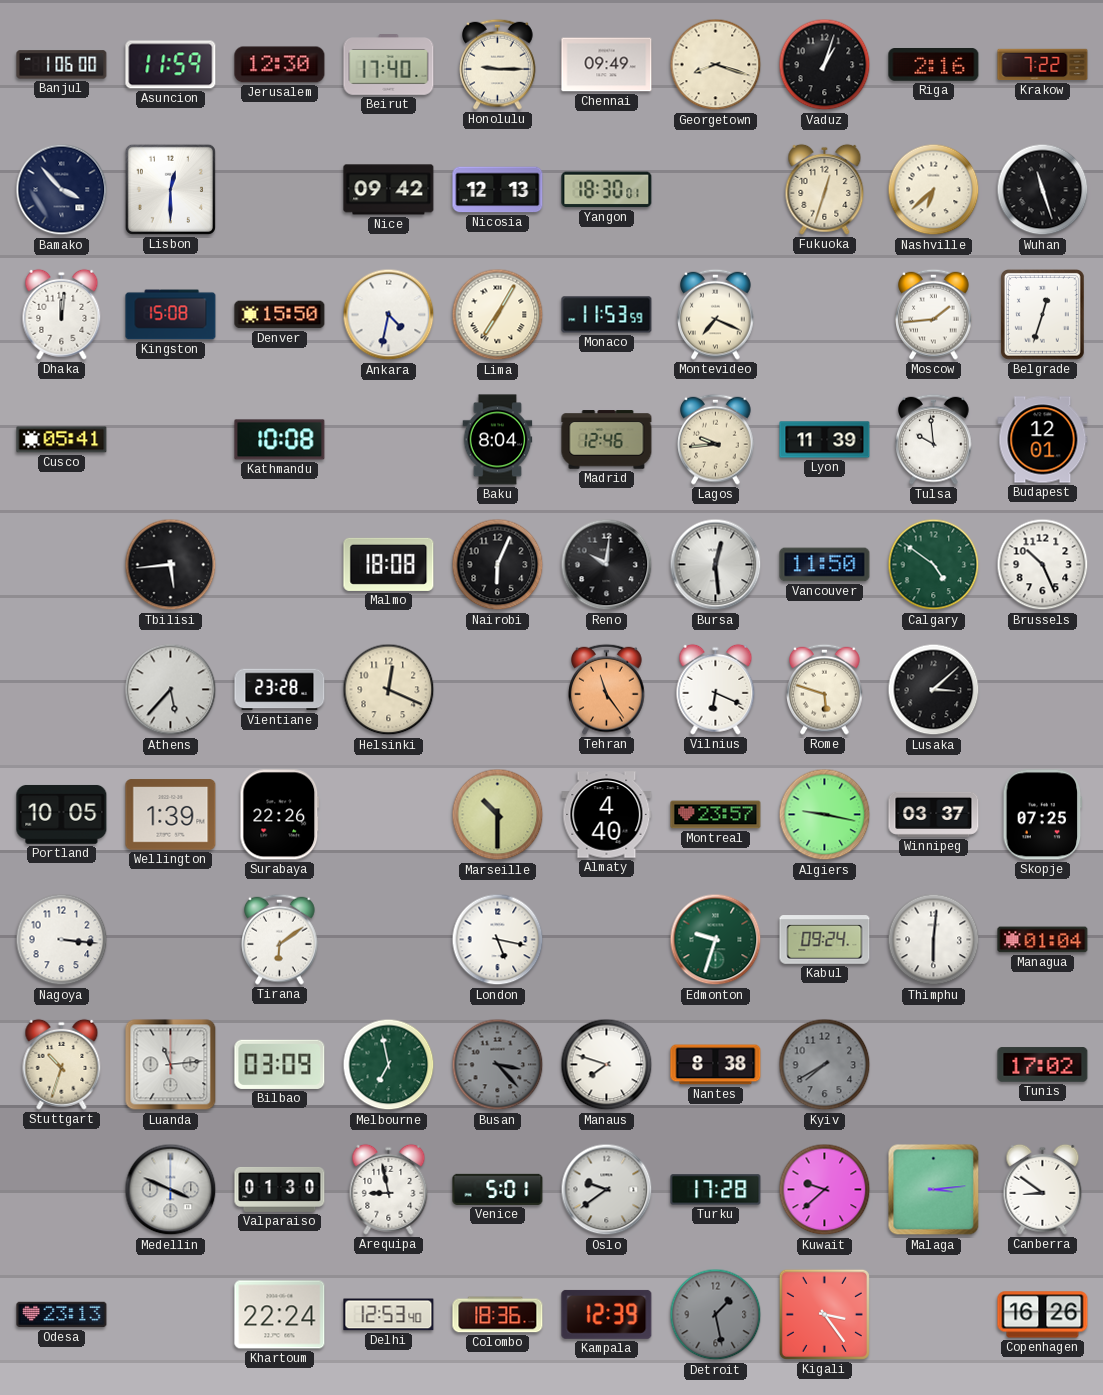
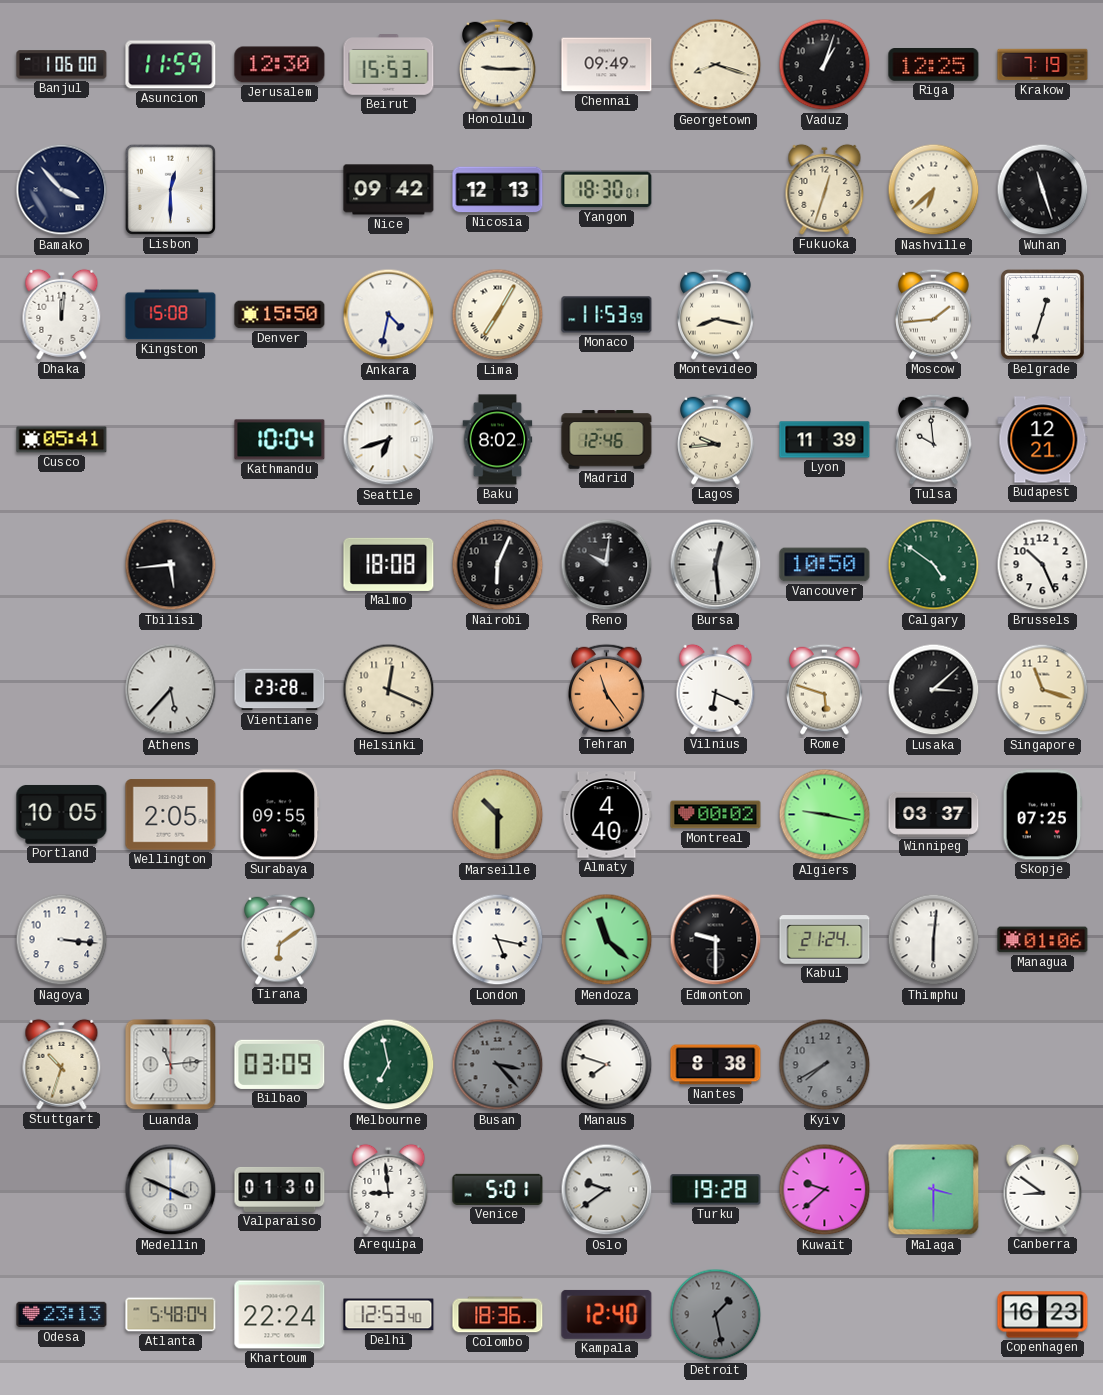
Beirut: 17:40 -> 15:53 (389, 65)
Riga: 2:16 -> 12:25 (934, 65)
Krakow: 7:22 -> 7:19 (1043, 65)
Montevideo: 7:19 -> 8:17 (716, 314)
Kathmandu: 10:08 -> 10:04 (280, 440)
Seattle: none -> 6:42 (389, 440)
Baku: 8:04 -> 8:02 (498, 440)
Budapest: 12:01 -> 12:21 (1043, 440)
Vancouver: 11:50 -> 10:50 (825, 565)
Singapore: none -> 11:18 (1043, 690)
Wellington: 1:39 -> 2:05 (171, 815)
Surabaya: 22:26 -> 09:55 (280, 815)
Montreal: 23:57 -> 00:02 (716, 815)
Mendoza: none -> 11:22 (607, 940)
Edmonton: 9:33 -> 9:30 (716, 940)
Edmonton dial: green -> black (716, 940)
Kabul: 09:24 -> 21:24 (825, 940)
Managua: 01:04 -> 01:06 (1043, 940)
Tunis: 17:02 -> none (1043, 1065)
Arequipa: 8:58 -> 8:59 (389, 1189)
Turku: 17:28 -> 19:28 (716, 1190)
Malaga: 3:14 -> 3:30 (934, 1190)
Atlanta: none -> 5:48 (171, 1315)
Kampala: 12:39 -> 12:40 (607, 1314)
Kigali: 3:24 -> none (824, 1314)
Copenhagen: 16:26 -> 16:23 (1043, 1315)
